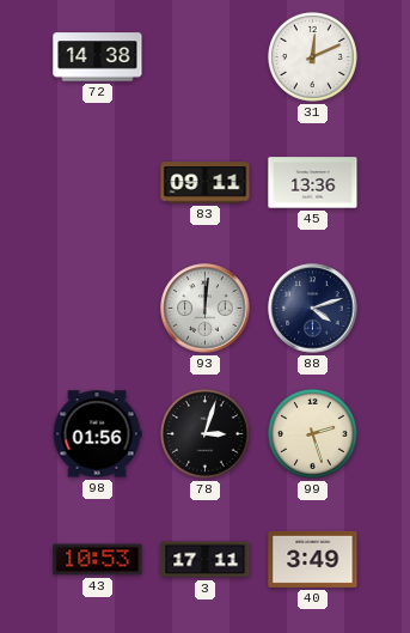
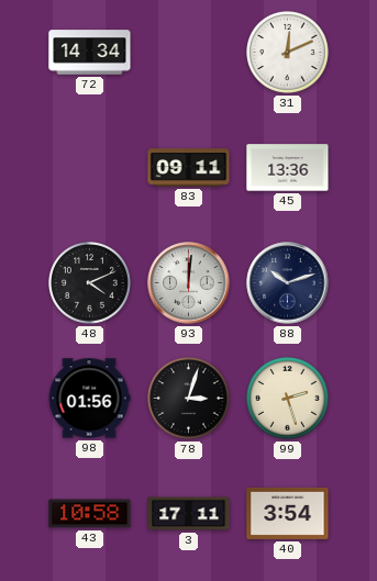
72: 14:38 -> 14:34 (90, 53)
48: none -> 4:11 (90, 283)
88: 4:12 -> 10:12 (288, 283)
43: 10:53 -> 10:58 (90, 514)
40: 3:49 -> 3:54 (288, 513)
